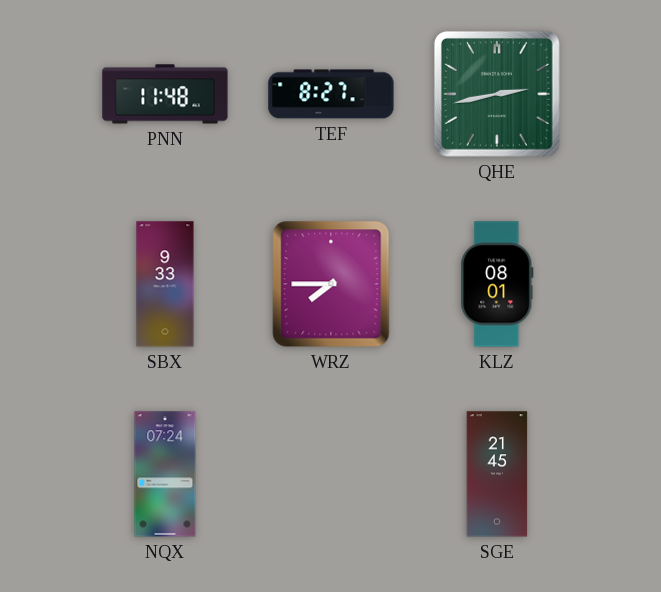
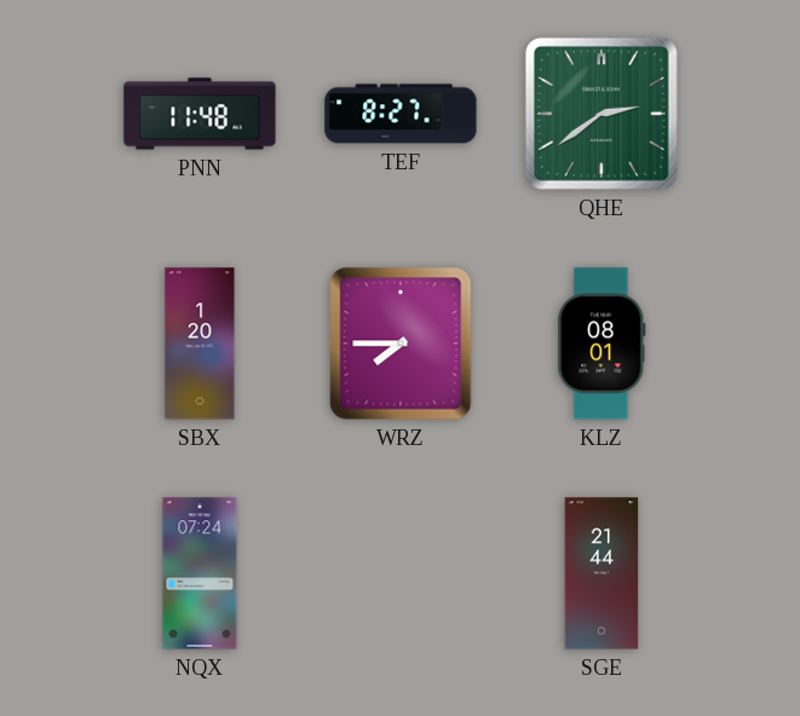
QHE: 2:43 -> 2:39 (602, 114)
SBX: 9:33 -> 1:20 (200, 343)
SGE: 21:45 -> 21:44 (602, 573)
